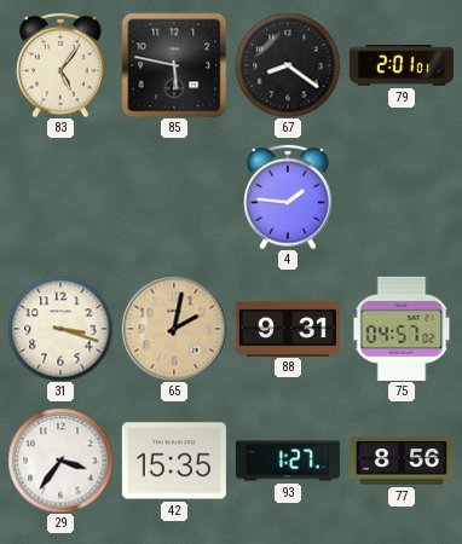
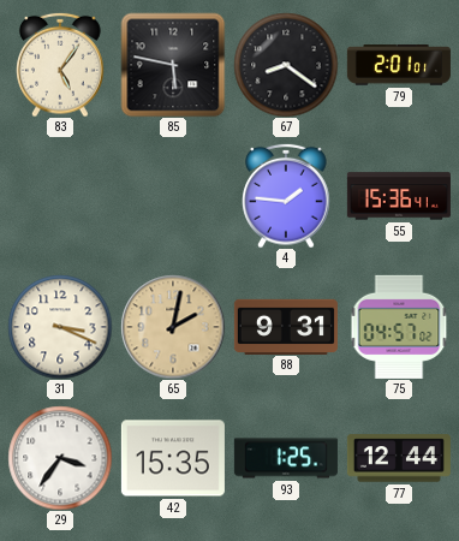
55: none -> 15:36 (399, 196)
31: 3:18 -> 3:19 (60, 327)
93: 1:27 -> 1:25 (286, 458)
77: 8:56 -> 12:44 (399, 458)
